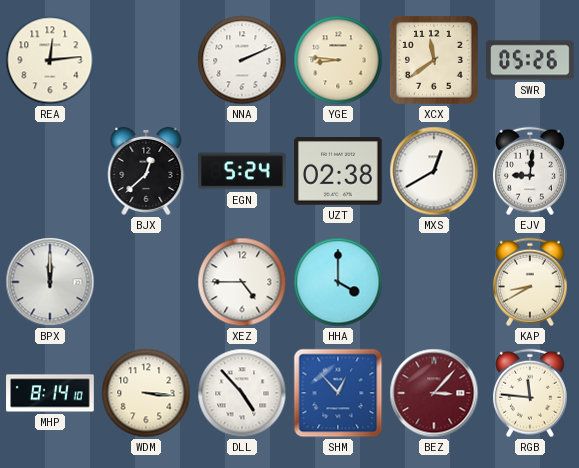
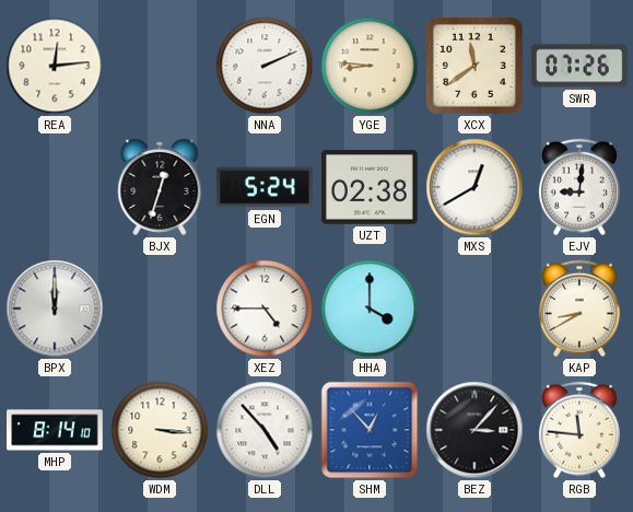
SWR: 05:26 -> 07:26 (579, 66)
BJX: 12:38 -> 12:33 (160, 187)
BEZ dial: burgundy -> black (474, 430)
